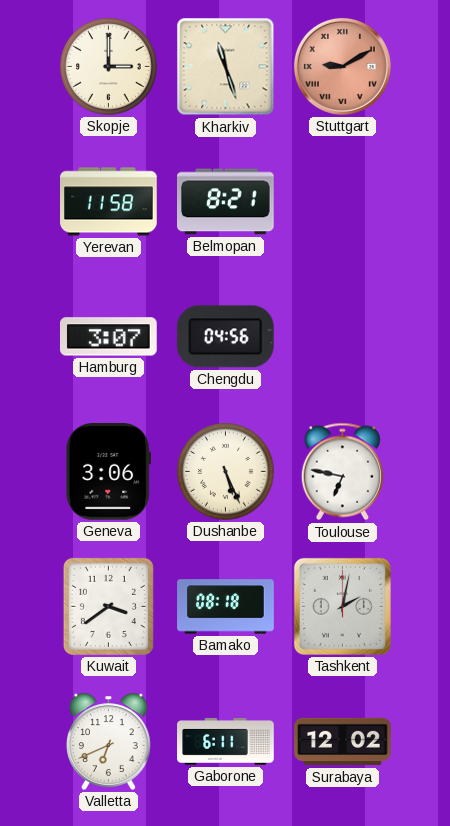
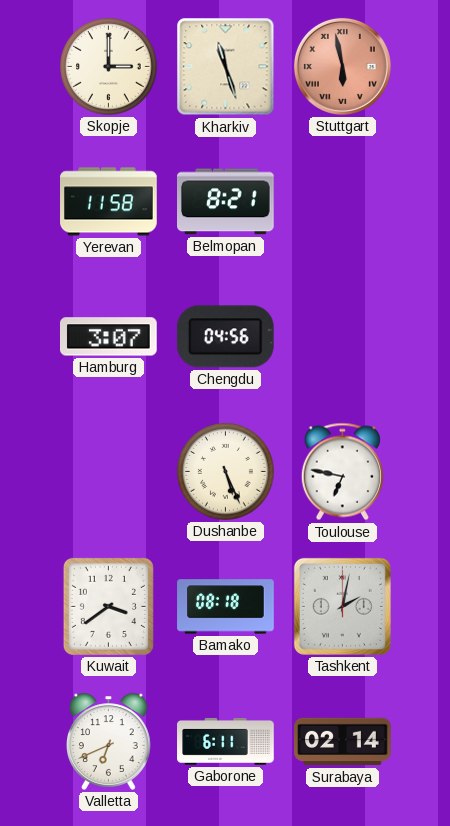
Stuttgart: 9:10 -> 5:58 (342, 66)
Geneva: 3:06 -> none (108, 472)
Surabaya: 12:02 -> 02:14 (343, 742)
